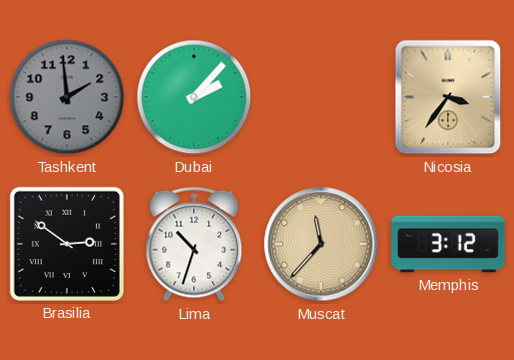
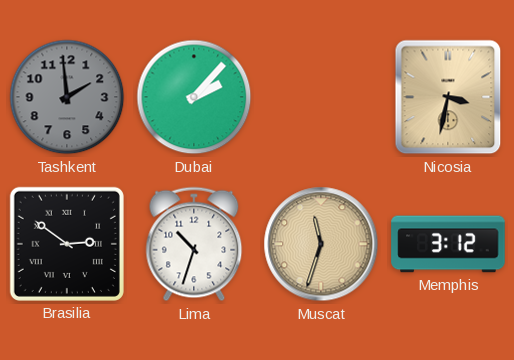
Nicosia: 3:36 -> 3:32 (448, 97)
Muscat: 11:37 -> 11:33 (321, 244)
